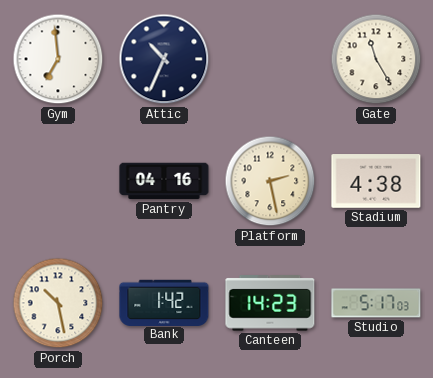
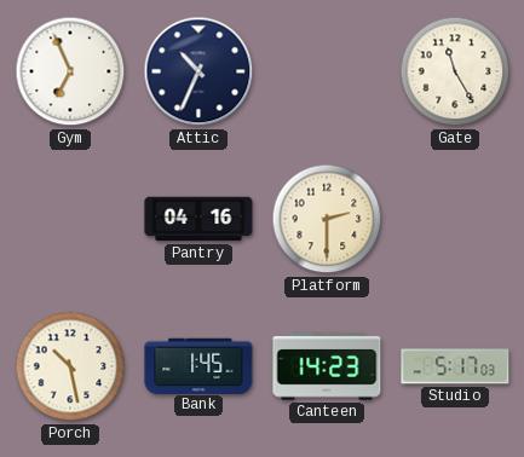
Gym: 6:59 -> 6:56 (70, 71)
Platform: 2:28 -> 2:30 (327, 219)
Stadium: 4:38 -> none (376, 181)
Bank: 1:42 -> 1:45 (198, 365)
